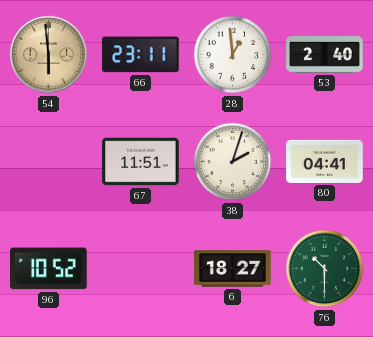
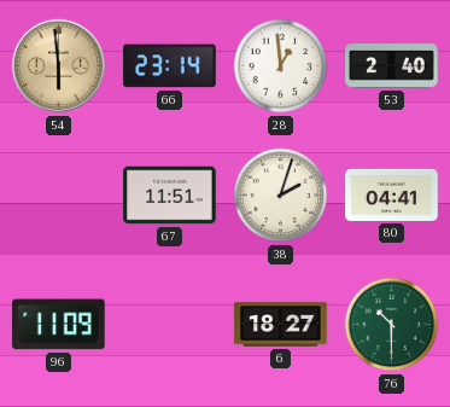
66: 23:11 -> 23:14 (170, 66)
96: 10:52 -> 11:09 (59, 325)
